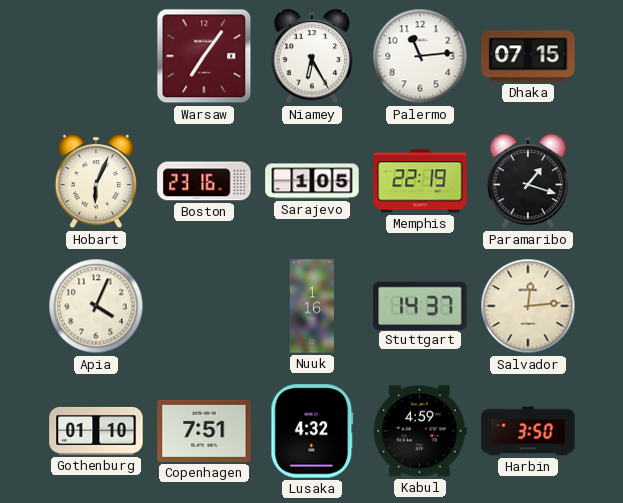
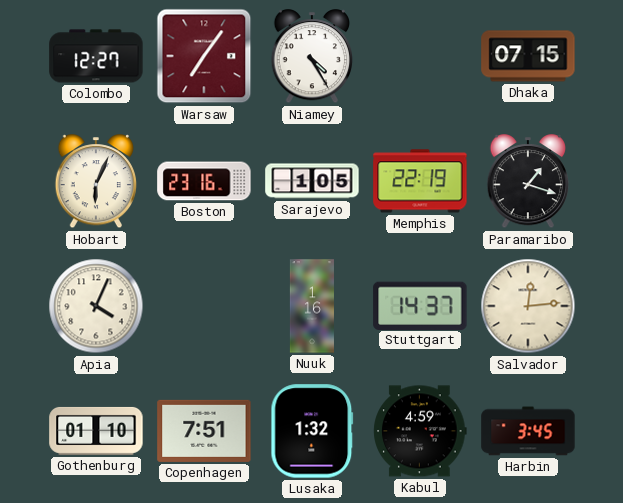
Colombo: none -> 12:27 (96, 56)
Niamey: 6:25 -> 4:25 (312, 57)
Palermo: 11:14 -> none (420, 56)
Lusaka: 4:32 -> 1:32 (312, 431)
Harbin: 3:50 -> 3:45 (528, 431)
